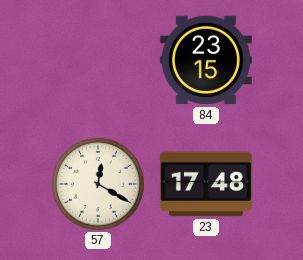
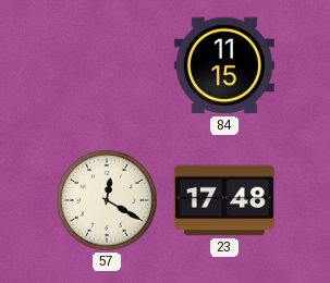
84: 23:15 -> 11:15 (224, 65)
